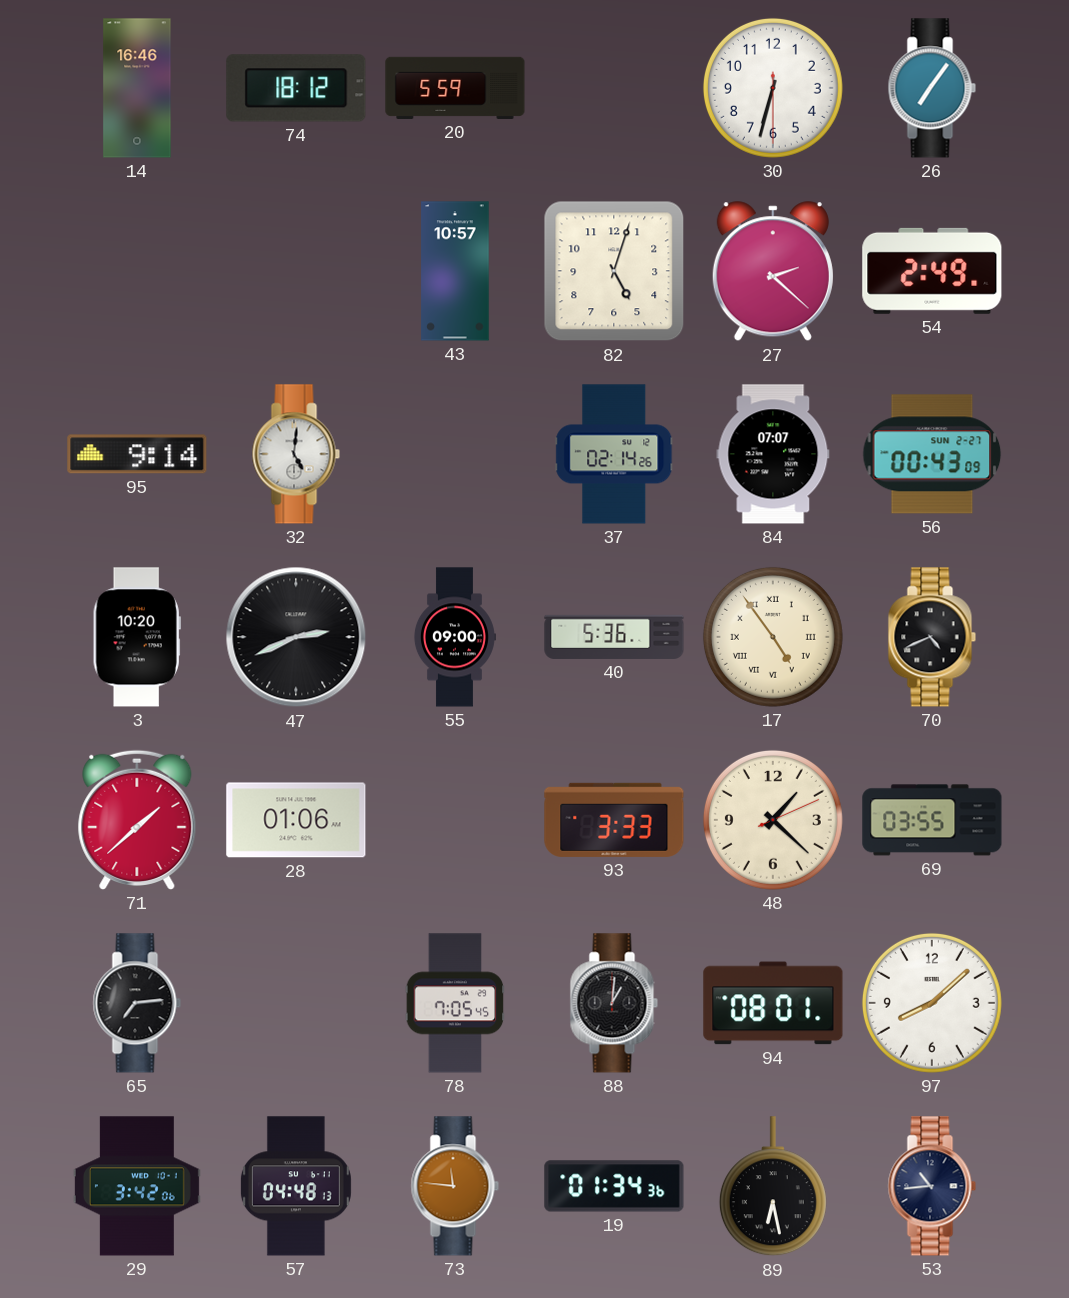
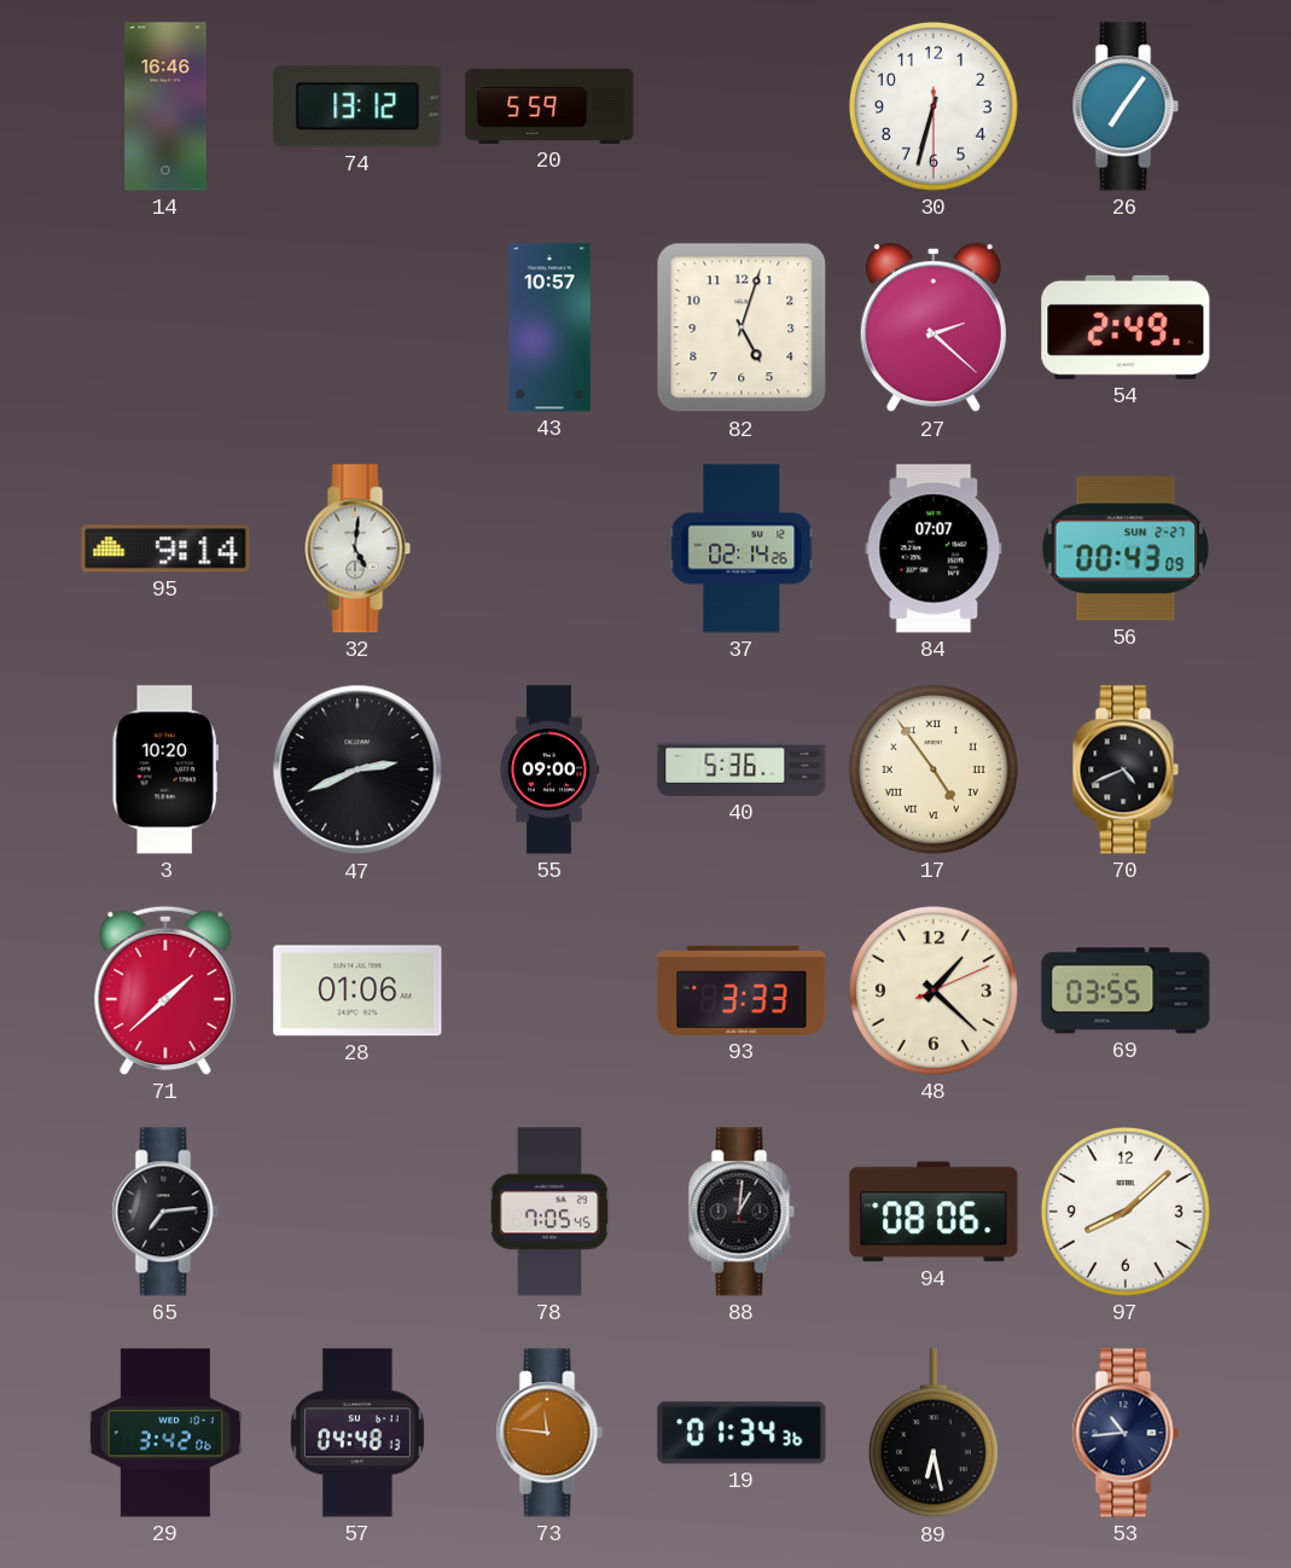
74: 18:12 -> 13:12 (357, 106)
94: 08:01 -> 08:06 (934, 1212)
